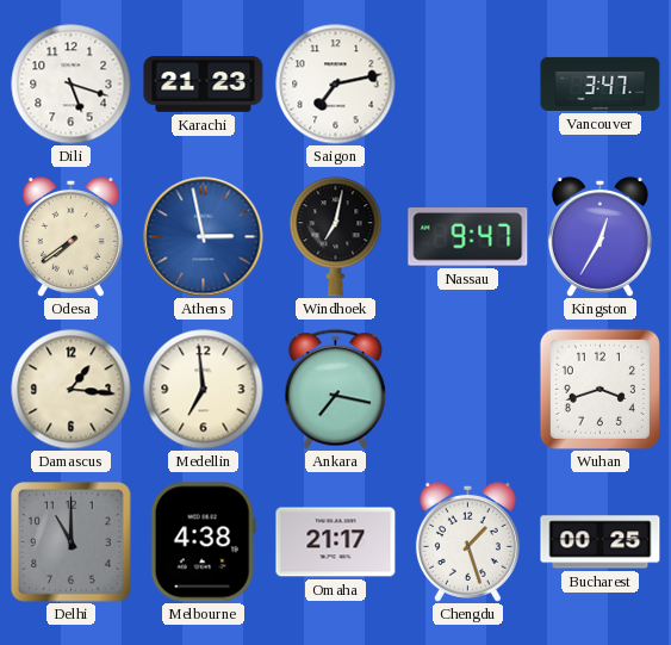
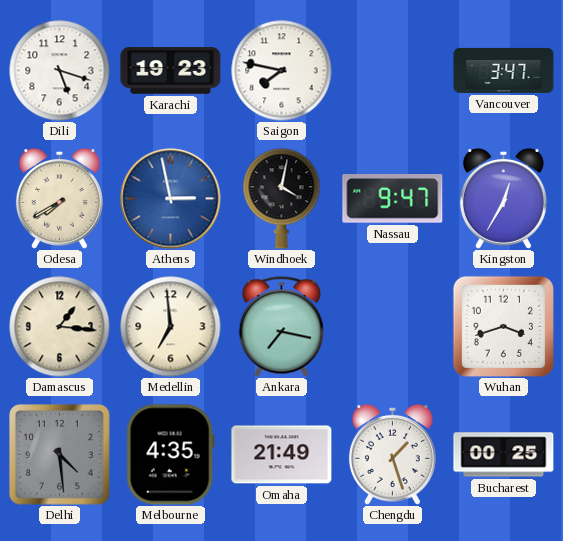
Karachi: 21:23 -> 19:23 (171, 71)
Saigon: 7:13 -> 7:47 (282, 71)
Odesa: 7:39 -> 7:40 (59, 198)
Windhoek: 7:02 -> 4:02 (282, 199)
Delhi: 11:00 -> 4:29 (60, 455)
Melbourne: 4:38 -> 4:35 (170, 455)
Omaha: 21:17 -> 21:49 (282, 455)
